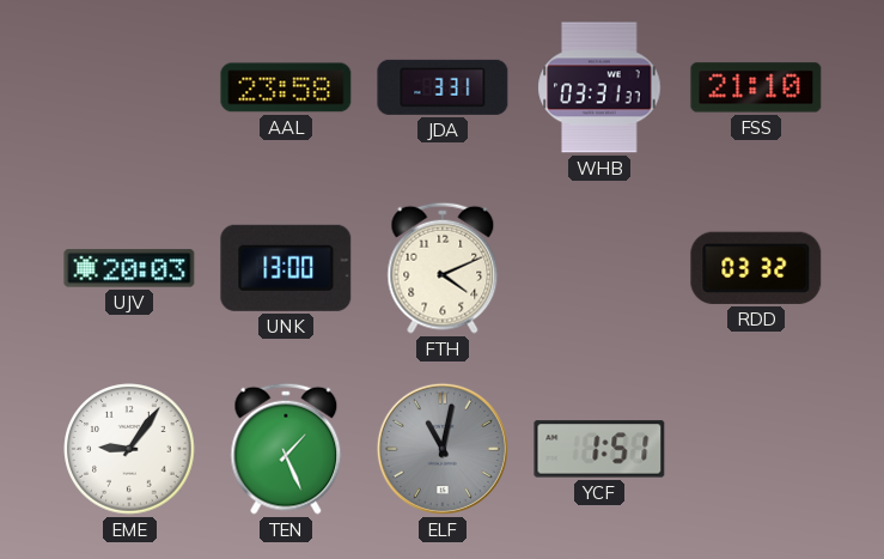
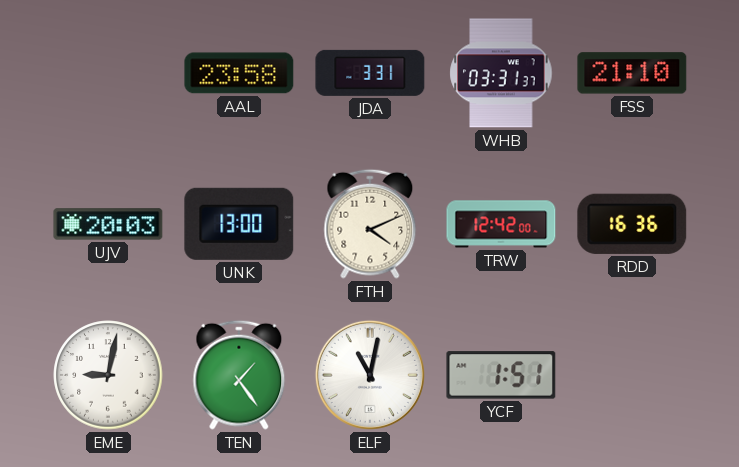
TRW: none -> 12:42 (501, 224)
RDD: 03:32 -> 16:36 (632, 224)
EME: 9:06 -> 9:02 (108, 375)
TEN: 1:26 -> 1:24 (239, 375)
ELF dial: grey -> white (370, 375)
